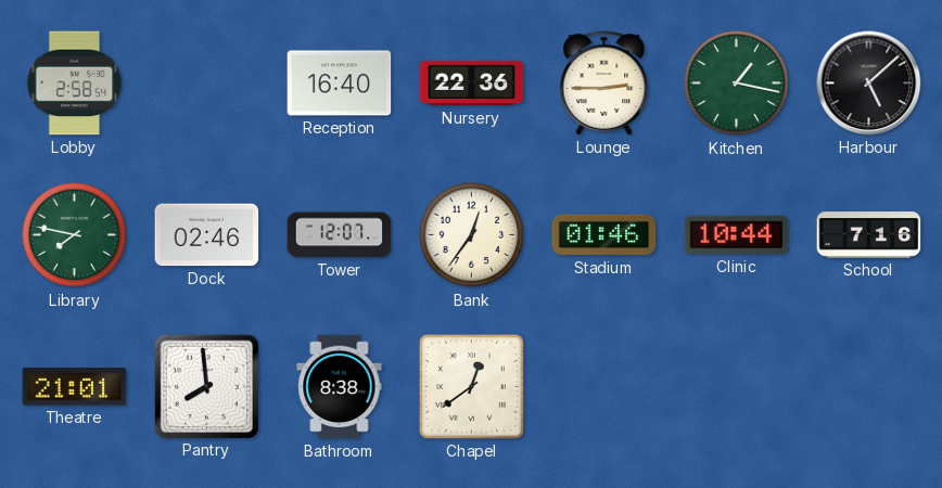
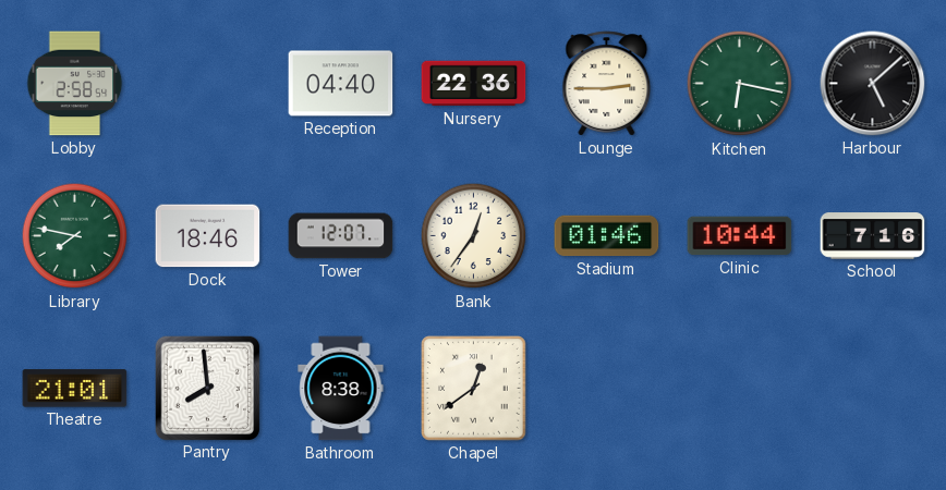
Reception: 16:40 -> 04:40 (341, 84)
Kitchen: 1:17 -> 6:17 (740, 84)
Dock: 02:46 -> 18:46 (208, 236)
